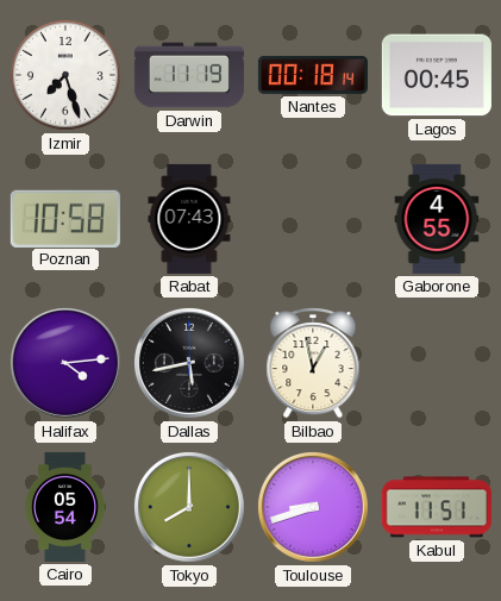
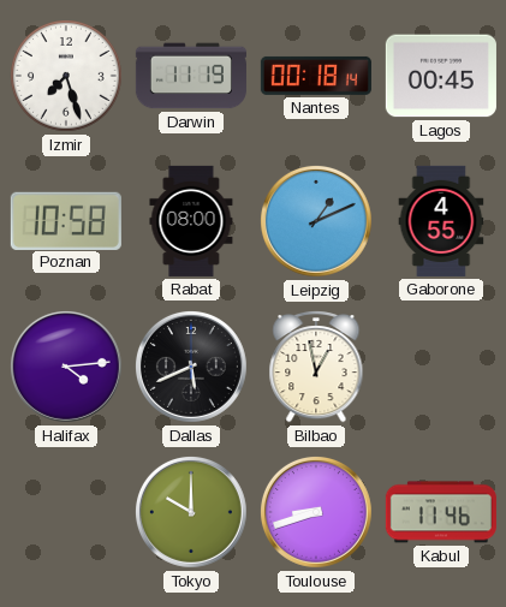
Rabat: 07:43 -> 08:00 (191, 221)
Leipzig: none -> 1:11 (316, 221)
Dallas: 5:43 -> 5:41 (191, 367)
Cairo: 05:54 -> none (65, 507)
Tokyo: 8:00 -> 10:00 (191, 512)
Kabul: 11:51 -> 11:46 (441, 512)
